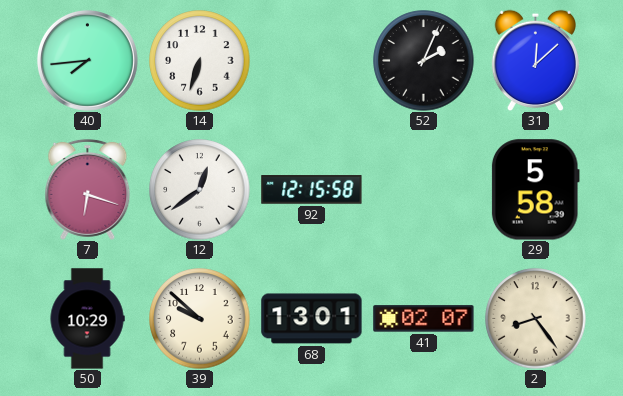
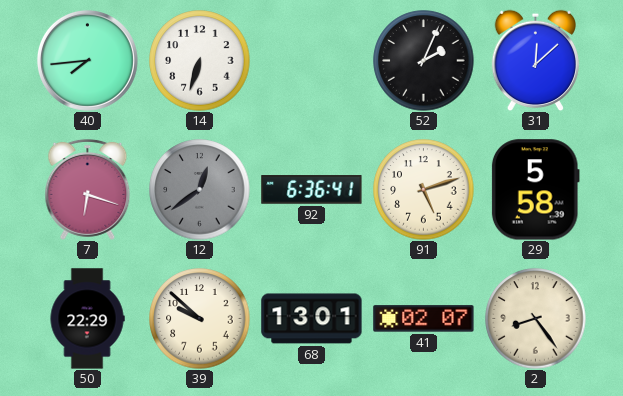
12 dial: white -> grey (200, 190)
92: 12:15 -> 6:36 (312, 190)
91: none -> 5:12 (424, 190)
50: 10:29 -> 22:29 (87, 319)
